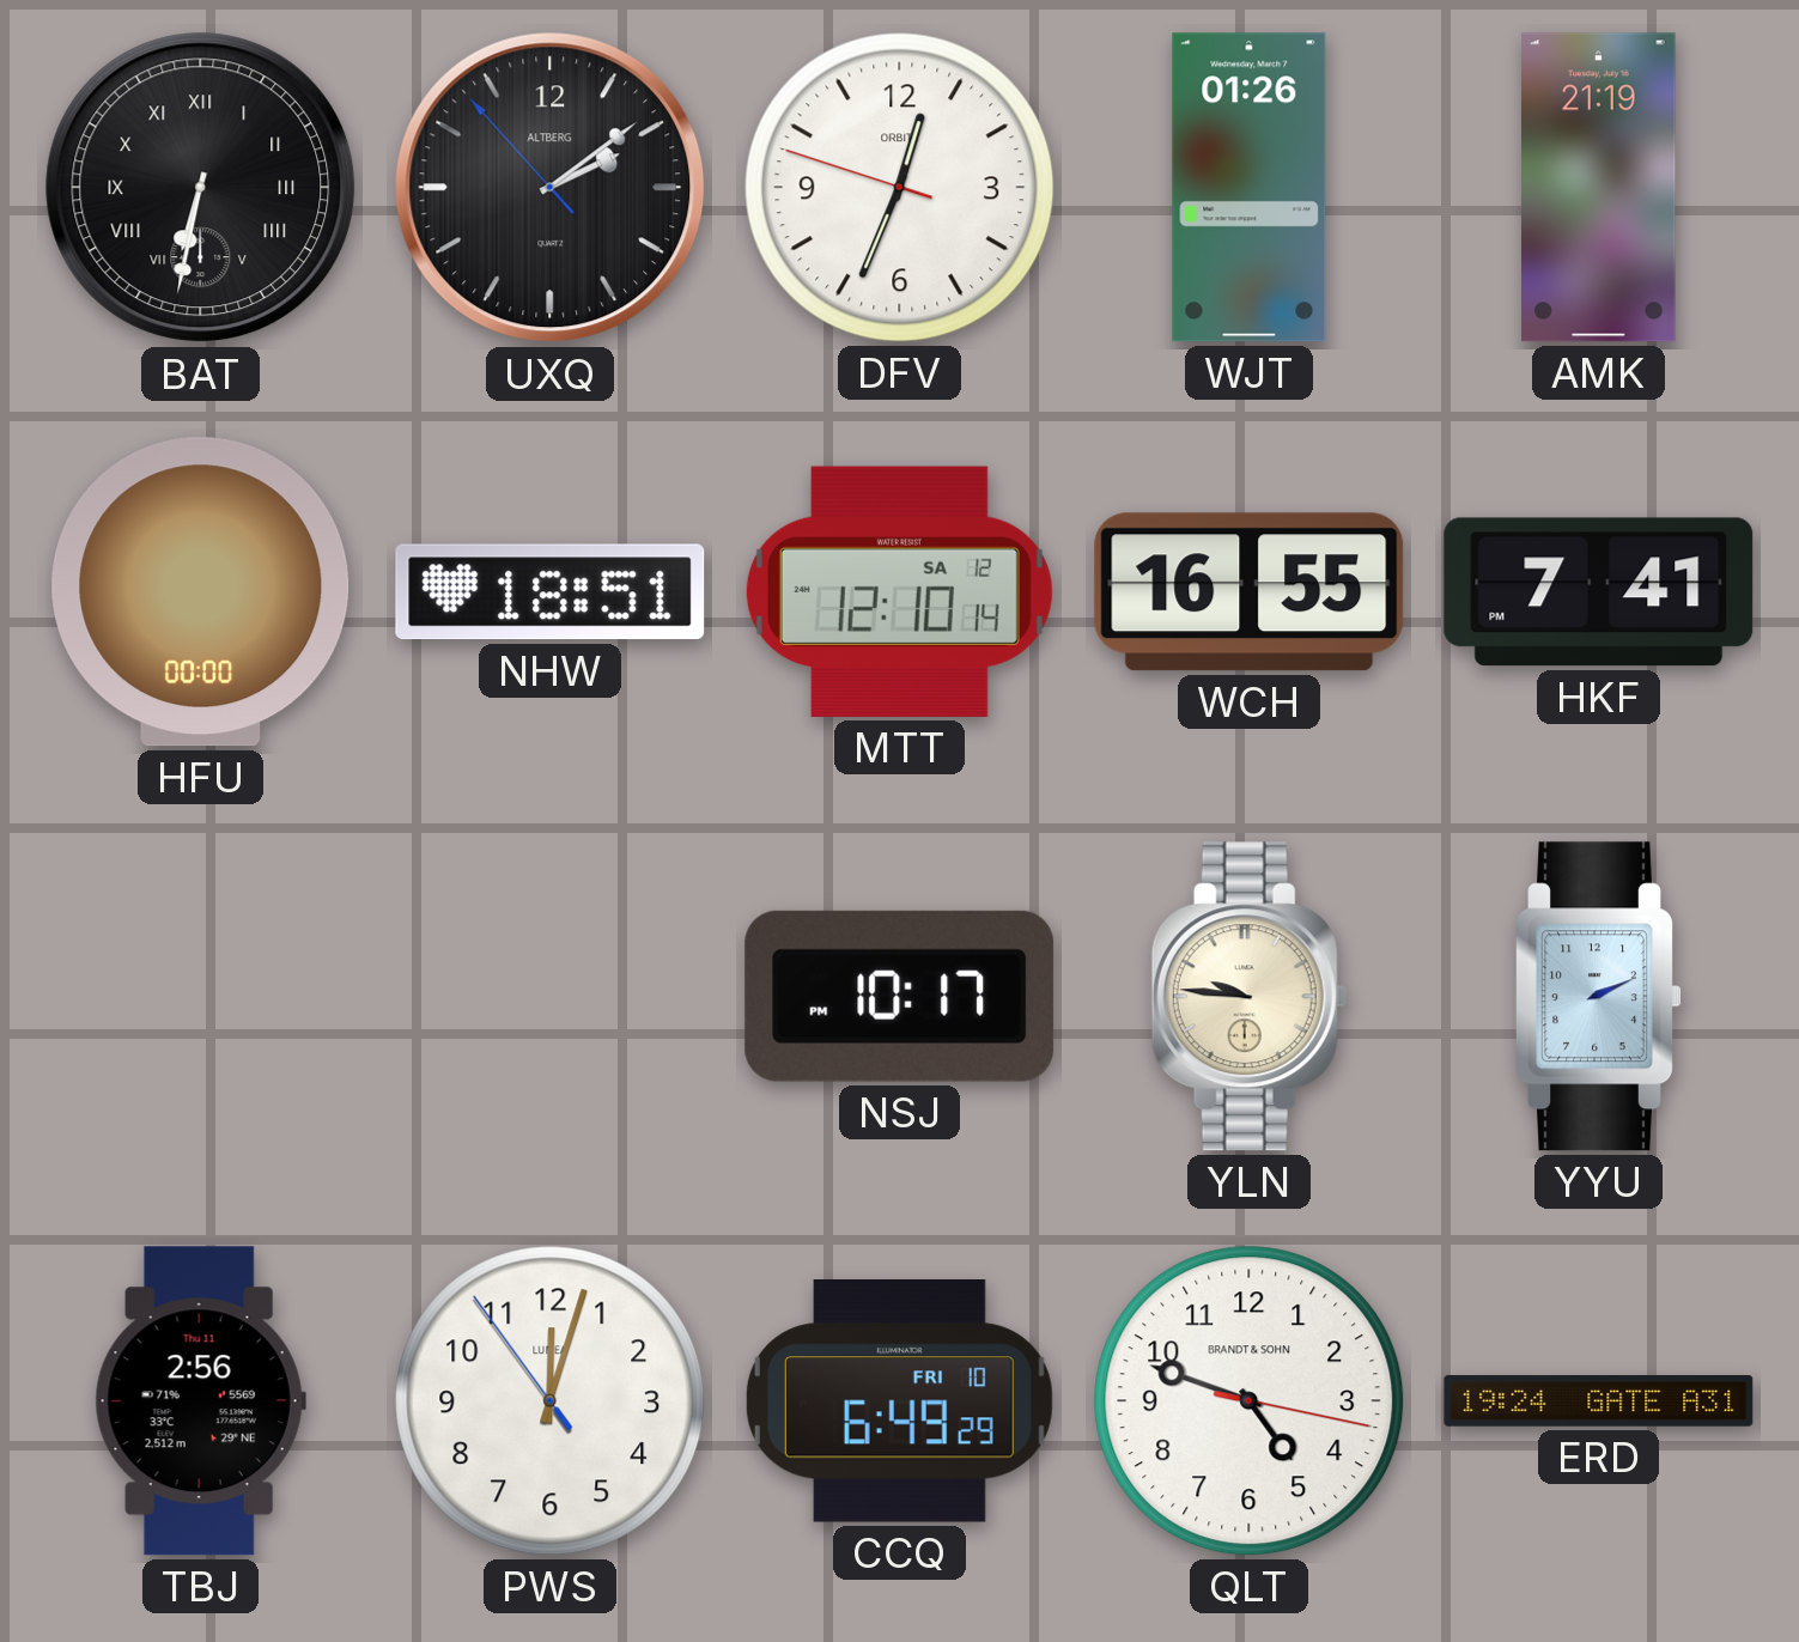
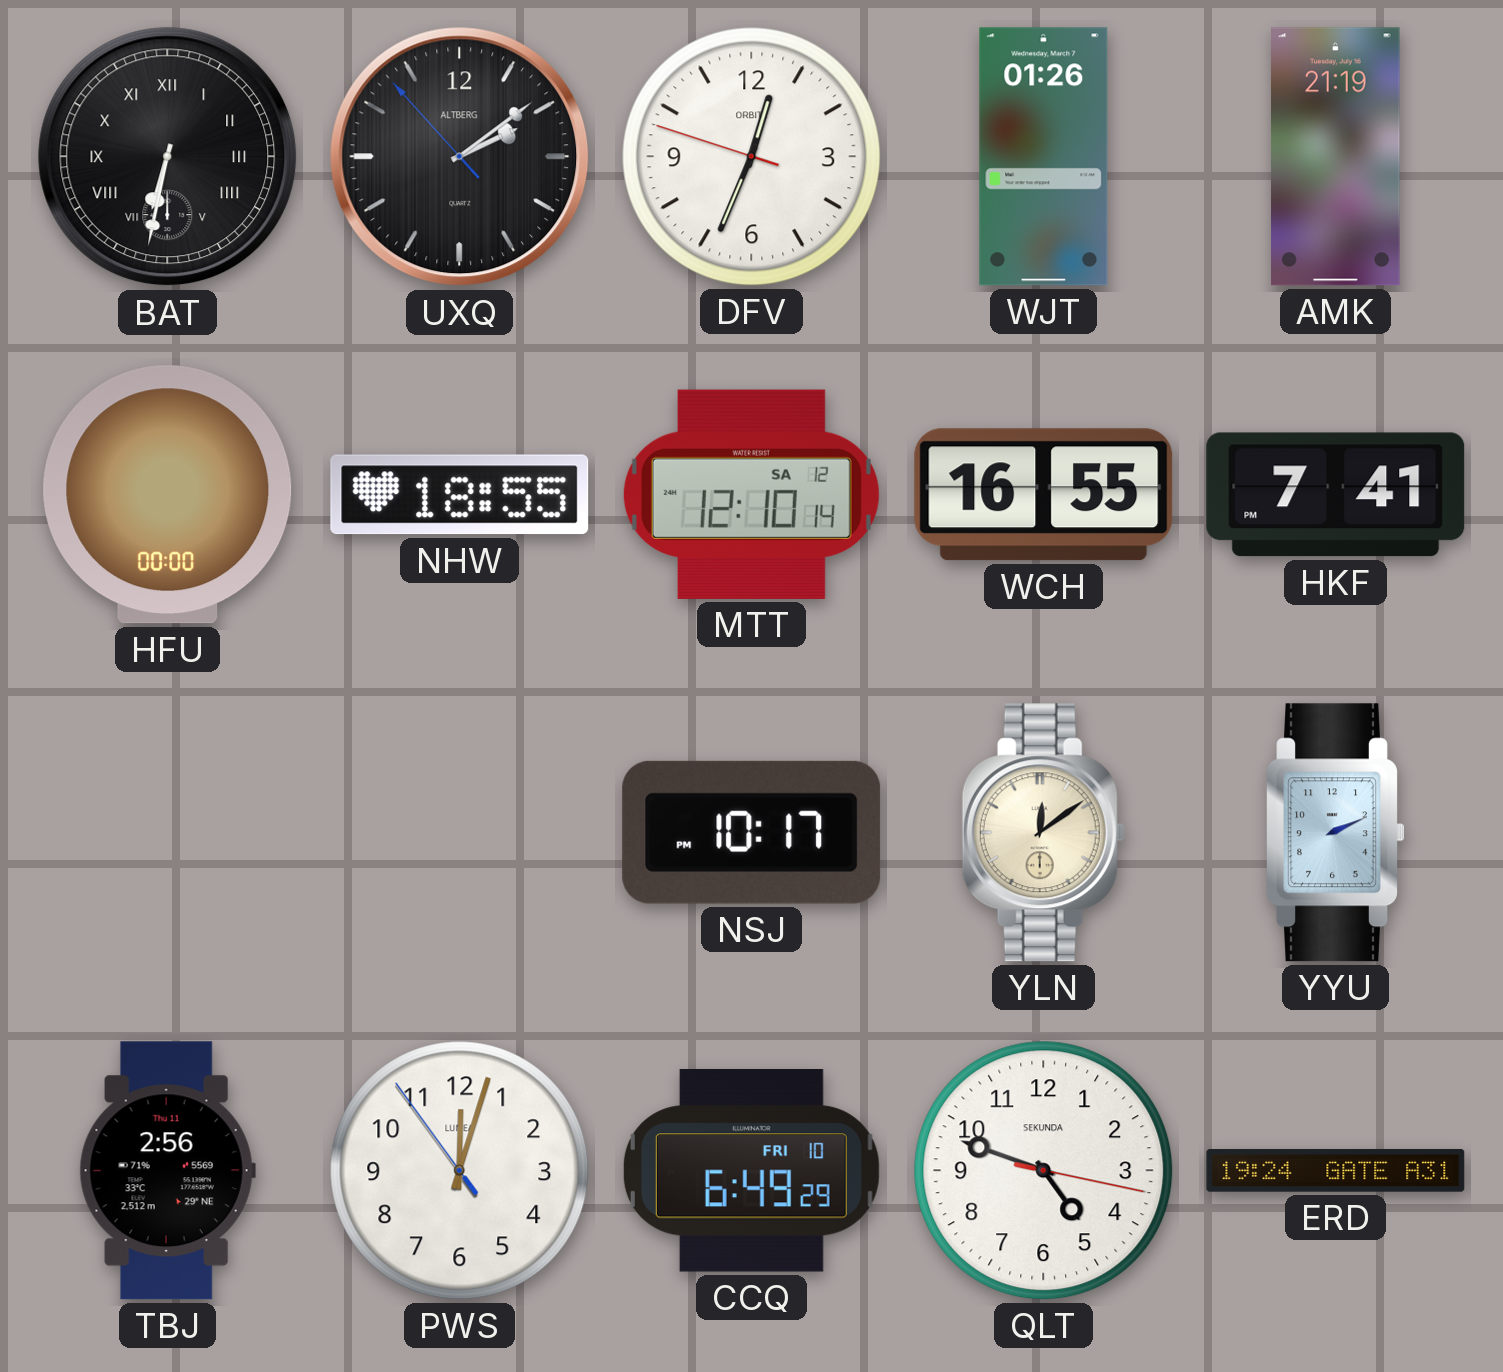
NHW: 18:51 -> 18:55 (460, 495)
YLN: 9:46 -> 12:09 (1043, 833)
QLT brand: BRANDT & SOHN -> SEKUNDA (1044, 1171)
